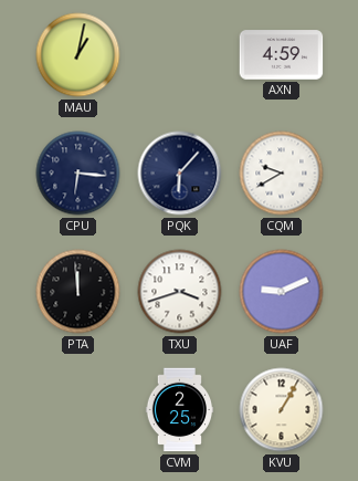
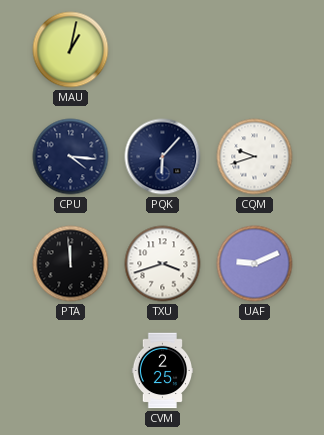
AXN: 4:59 -> none (282, 55)
CPU: 6:16 -> 4:16 (71, 157)
CQM: 9:40 -> 9:42 (255, 157)
KVU: 1:05 -> none (282, 410)
